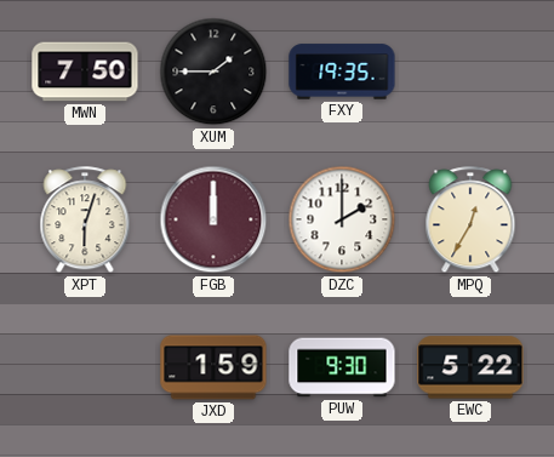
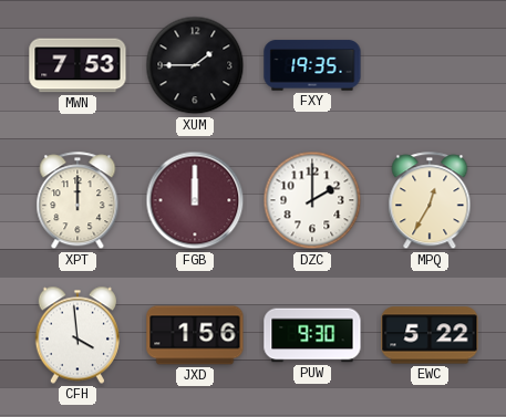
MWN: 7:50 -> 7:53 (78, 65)
XPT: 6:03 -> 12:00 (78, 201)
CFH: none -> 3:59 (78, 335)
JXD: 1:59 -> 1:56 (195, 335)
